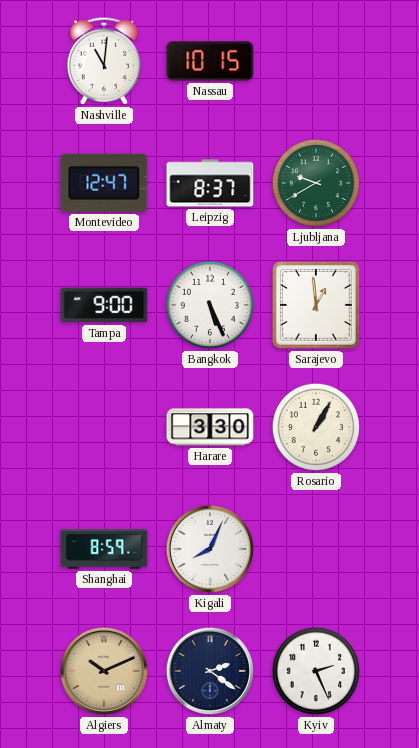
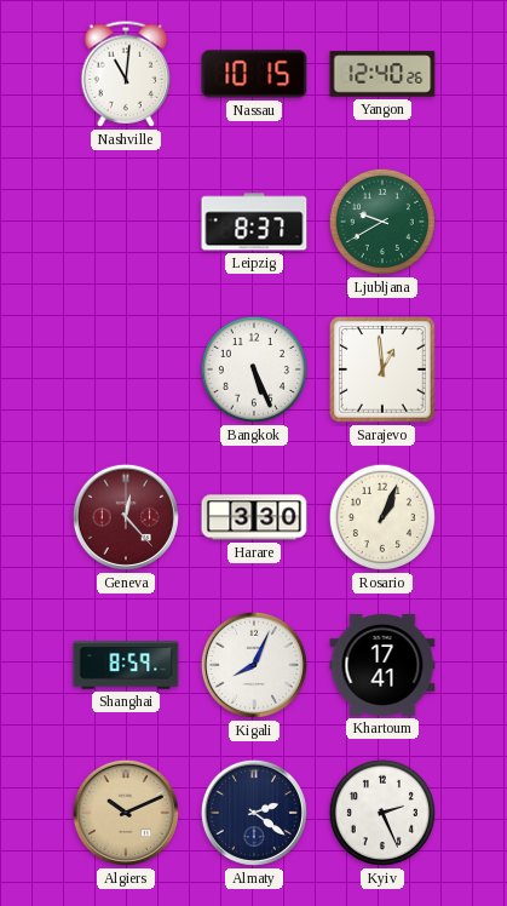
Yangon: none -> 12:40 (382, 74)
Montevideo: 12:47 -> none (104, 183)
Tampa: 9:00 -> none (104, 305)
Geneva: none -> 12:23 (126, 517)
Rosario: 1:05 -> 1:04 (382, 517)
Khartoum: none -> 17:41 (382, 665)
